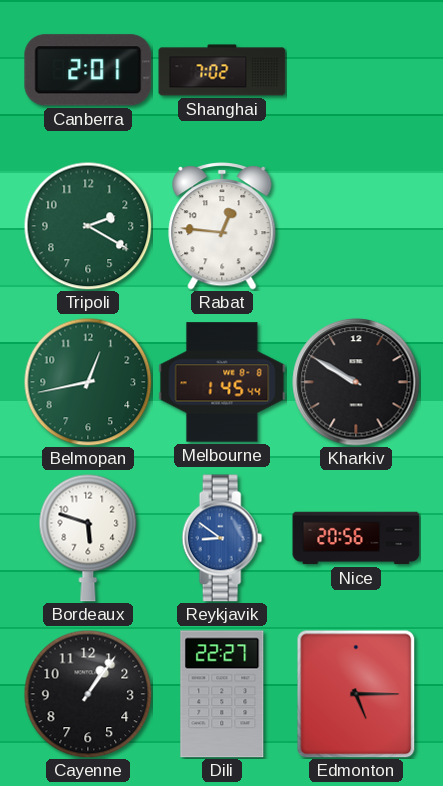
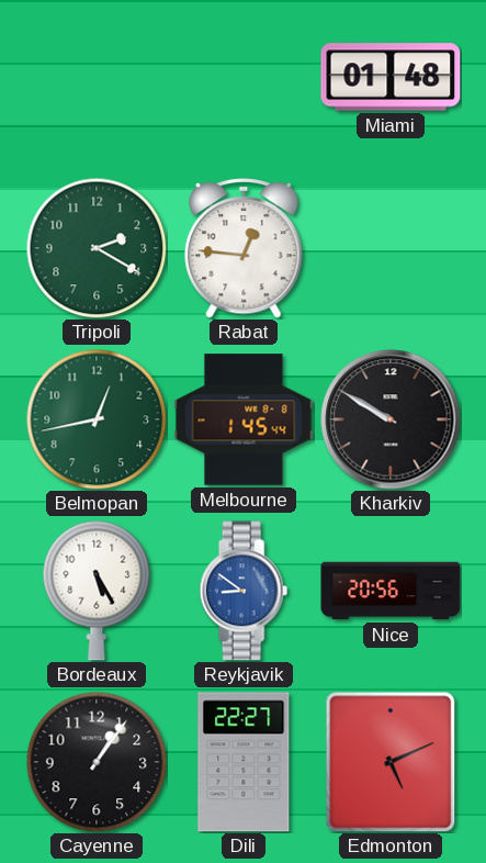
Canberra: 2:01 -> none (88, 70)
Shanghai: 7:02 -> none (222, 70)
Miami: none -> 01:48 (391, 77)
Bordeaux: 5:48 -> 5:25 (97, 591)
Edmonton: 5:15 -> 5:11 (391, 762)
